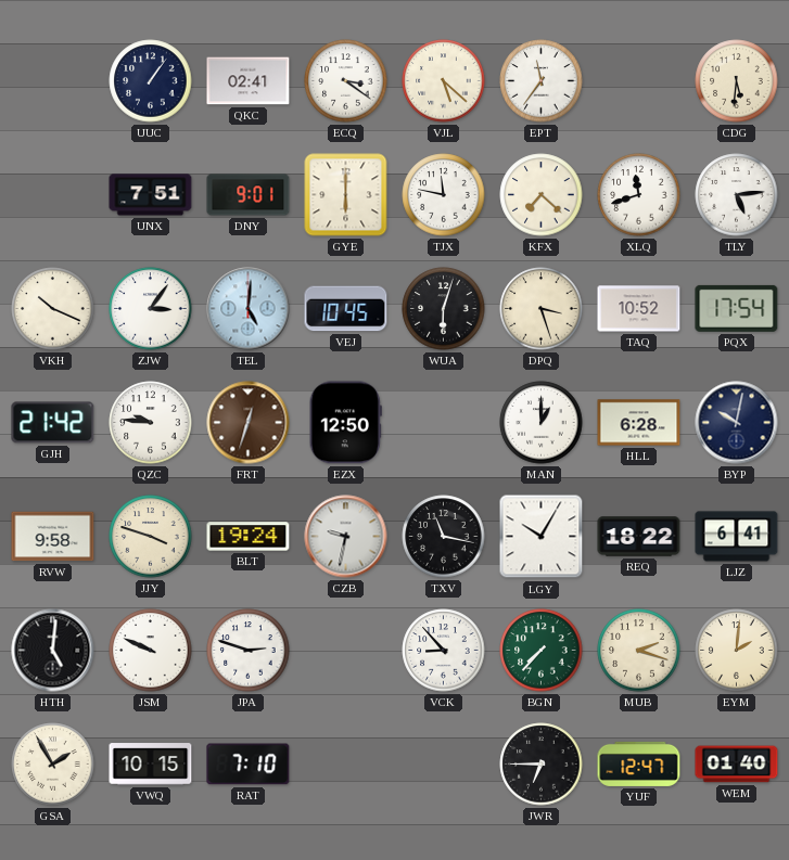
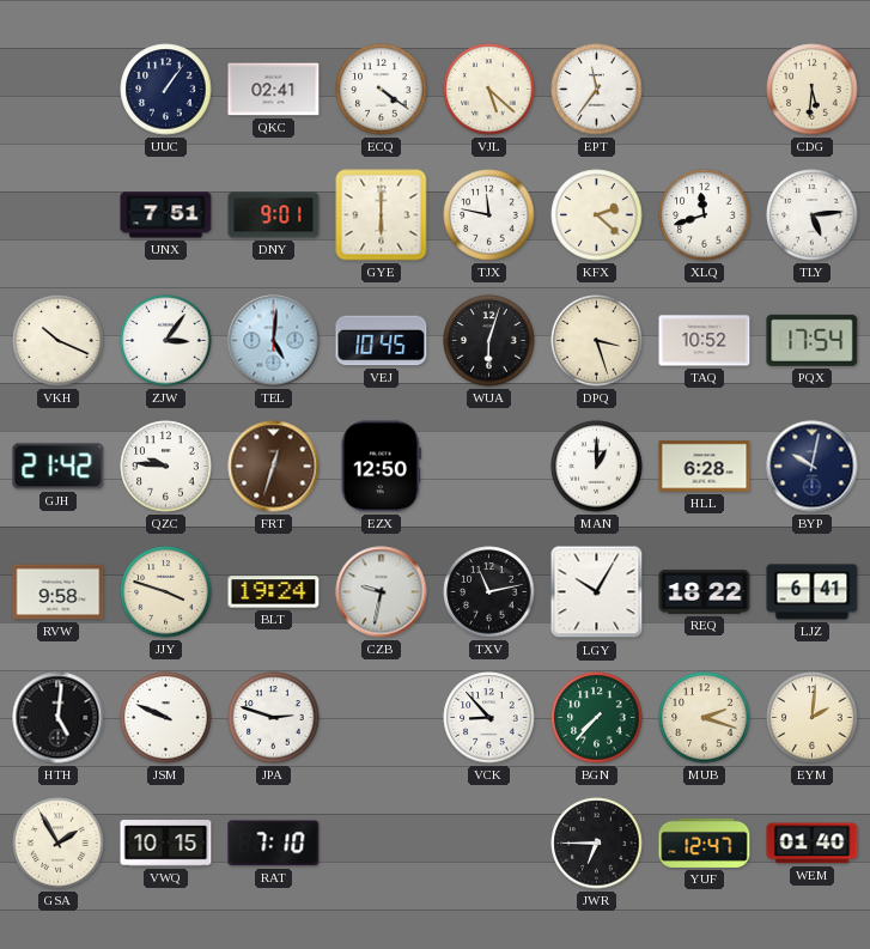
ECQ: 3:21 -> 4:21 (382, 90)
KFX: 7:22 -> 2:22 (597, 215)
TXV: 11:17 -> 11:13 (489, 592)
